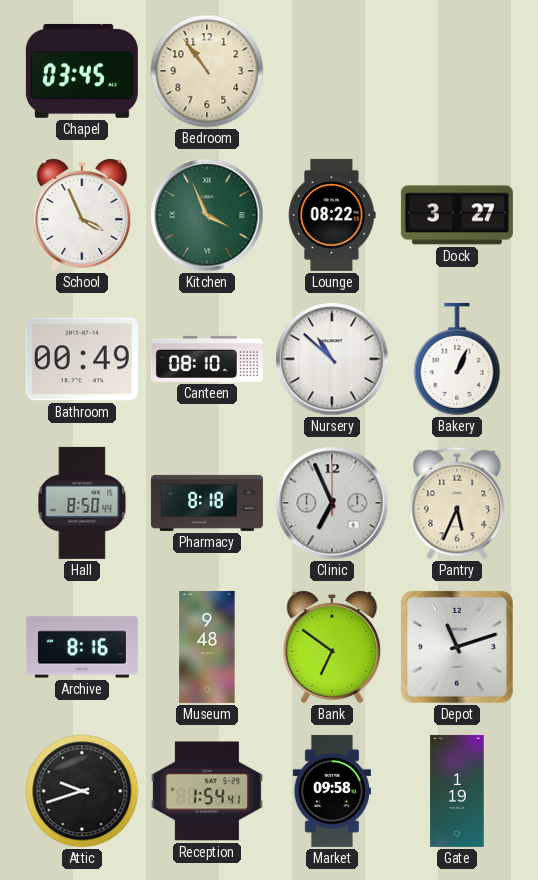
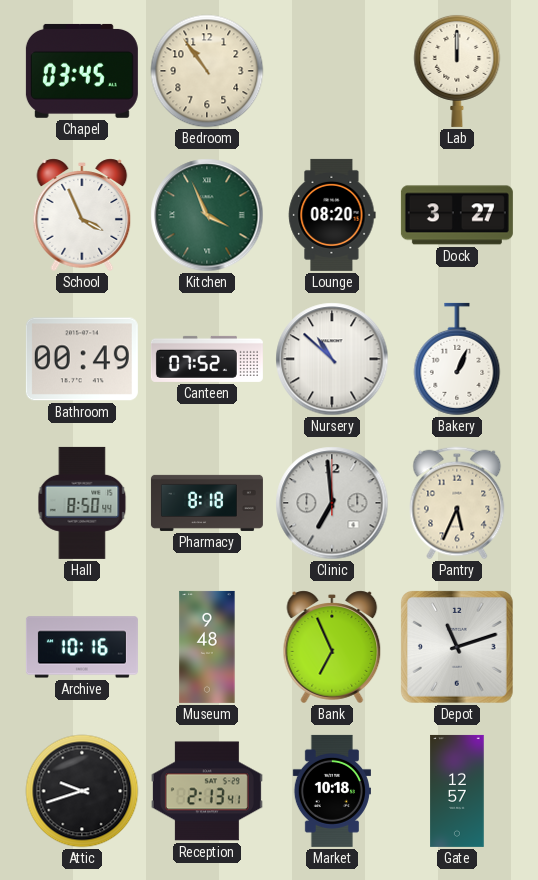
Lab: none -> 12:00 (457, 70)
Lounge: 08:22 -> 08:20 (332, 215)
Canteen: 08:10 -> 07:52 (207, 359)
Clinic: 6:56 -> 6:59 (332, 503)
Archive: 8:16 -> 10:16 (82, 647)
Bank: 6:51 -> 6:56 (332, 647)
Reception: 1:54 -> 2:13 (207, 791)
Market: 09:58 -> 10:18 (332, 791)
Gate: 1:19 -> 12:57 (457, 791)
